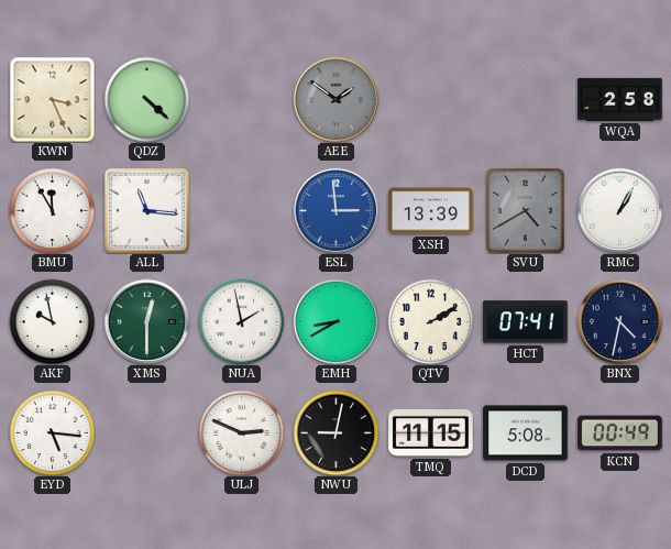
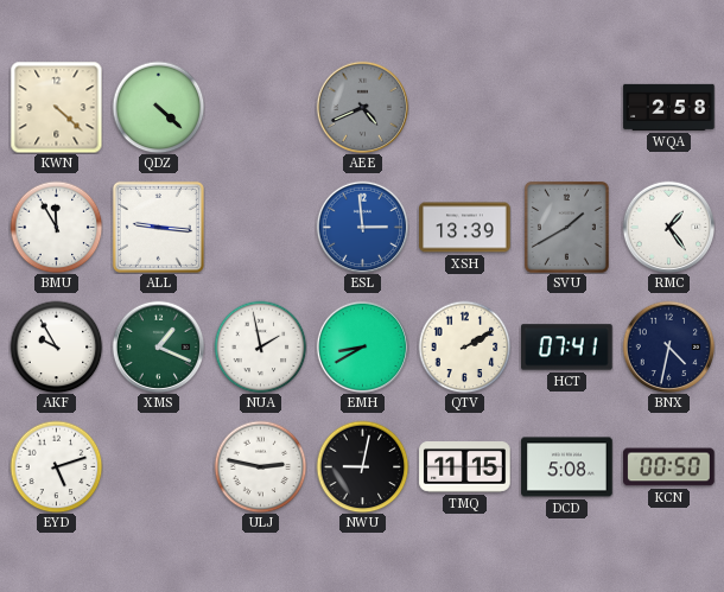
KWN: 3:26 -> 4:22 (56, 107)
AEE: 1:51 -> 4:41 (362, 107)
ALL: 11:16 -> 9:16 (158, 227)
SVU: 4:40 -> 1:40 (566, 227)
RMC: 1:05 -> 1:24 (668, 227)
AKF: 9:58 -> 9:55 (56, 346)
XMS: 12:30 -> 1:19 (158, 346)
EYD: 5:16 -> 5:12 (56, 466)
ULJ: 2:49 -> 2:47 (260, 466)
KCN: 00:49 -> 00:50 (669, 467)
